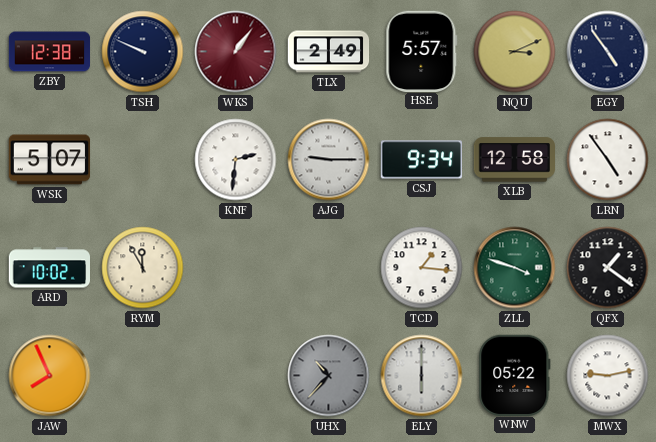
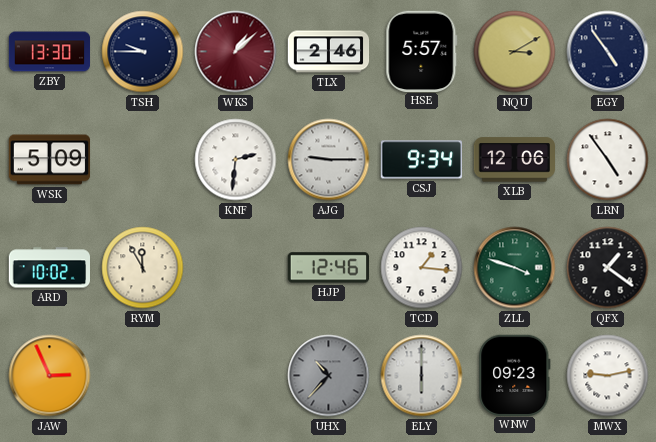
ZBY: 12:38 -> 13:30 (50, 52)
TSH: 9:49 -> 9:45 (143, 52)
WKS: 1:06 -> 1:08 (236, 52)
TLX: 2:49 -> 2:46 (329, 52)
NQU: 3:11 -> 3:10 (515, 52)
WSK: 5:07 -> 5:09 (50, 160)
XLB: 12:58 -> 12:06 (515, 160)
HJP: none -> 12:46 (328, 268)
JAW: 7:56 -> 2:56 (50, 376)
WNW: 05:22 -> 09:23 (515, 375)
